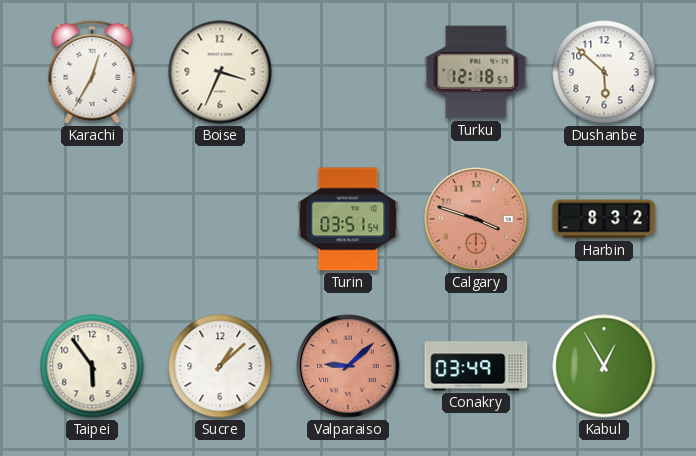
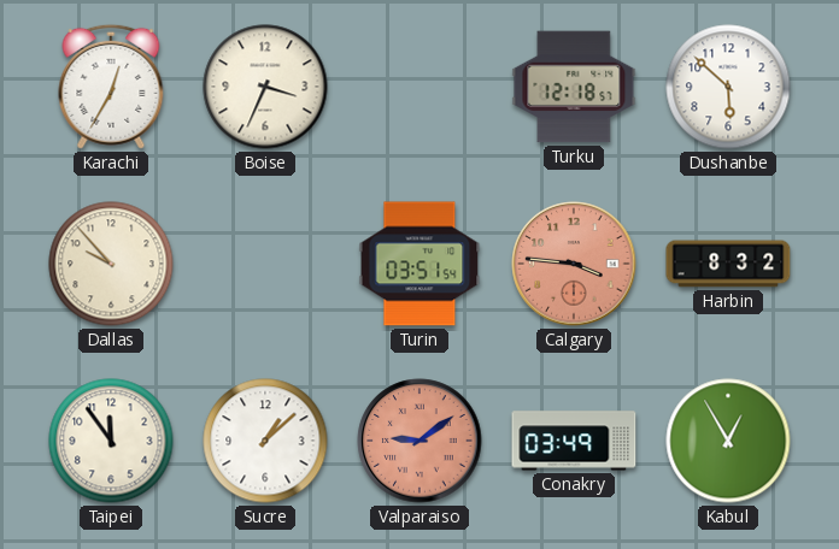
Dallas: none -> 9:53 (111, 264)
Calgary: 3:48 -> 3:46 (574, 264)
Taipei: 5:54 -> 11:54 (111, 441)
Valparaiso: 9:08 -> 9:09 (419, 441)
